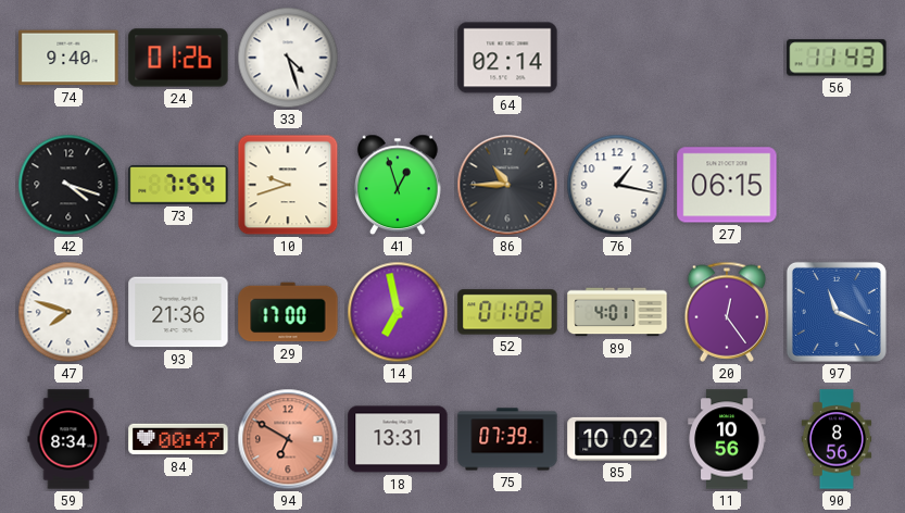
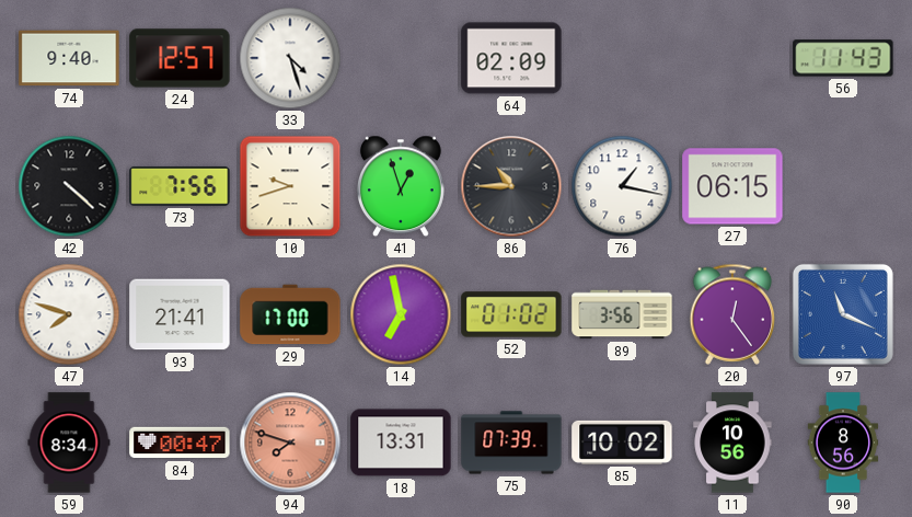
24: 01:26 -> 12:57 (180, 58)
64: 02:14 -> 02:09 (511, 58)
42: 4:18 -> 4:22 (69, 186)
73: 7:54 -> 7:56 (180, 186)
93: 21:36 -> 21:41 (180, 314)
89: 4:01 -> 3:56 (622, 314)
94: 6:50 -> 7:48 (290, 443)
